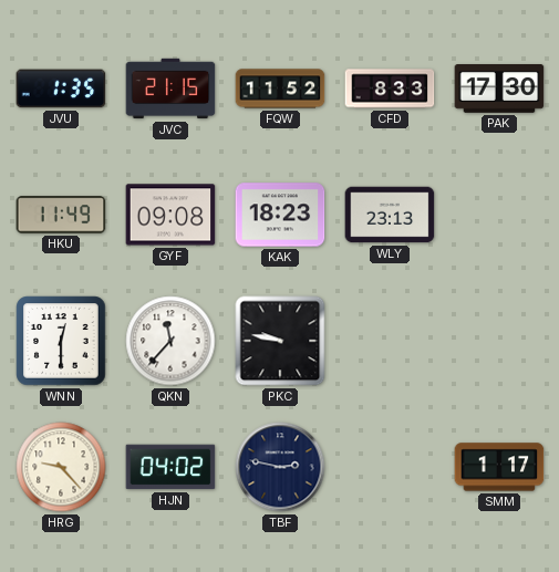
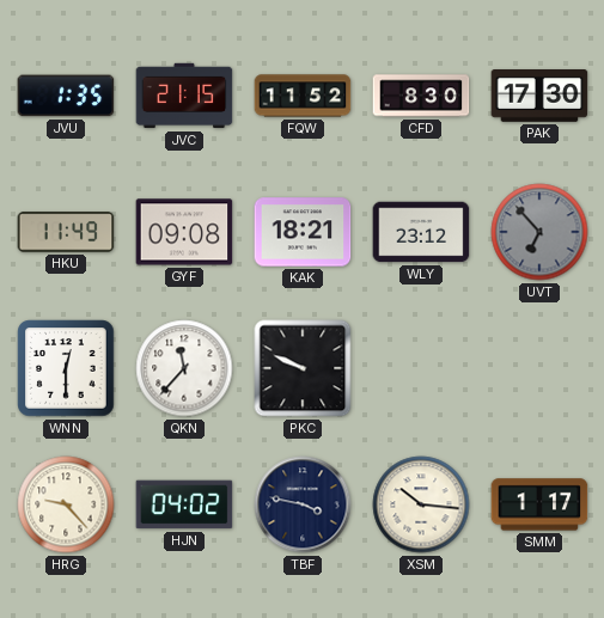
CFD: 8:33 -> 8:30 (421, 96)
KAK: 18:23 -> 18:21 (303, 232)
WLY: 23:13 -> 23:12 (421, 232)
UVT: none -> 6:53 (539, 232)
PKC: 9:47 -> 9:49 (303, 368)
TBF: 2:47 -> 3:47 (303, 504)
XSM: none -> 10:16 (421, 504)
